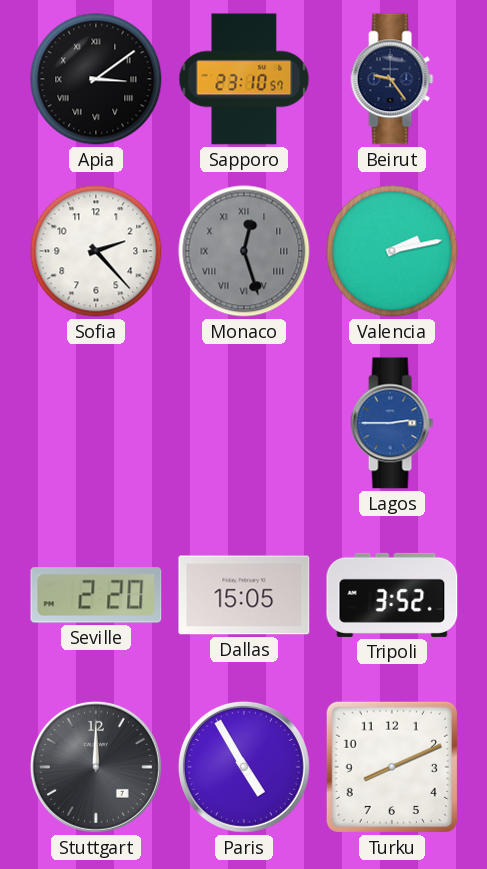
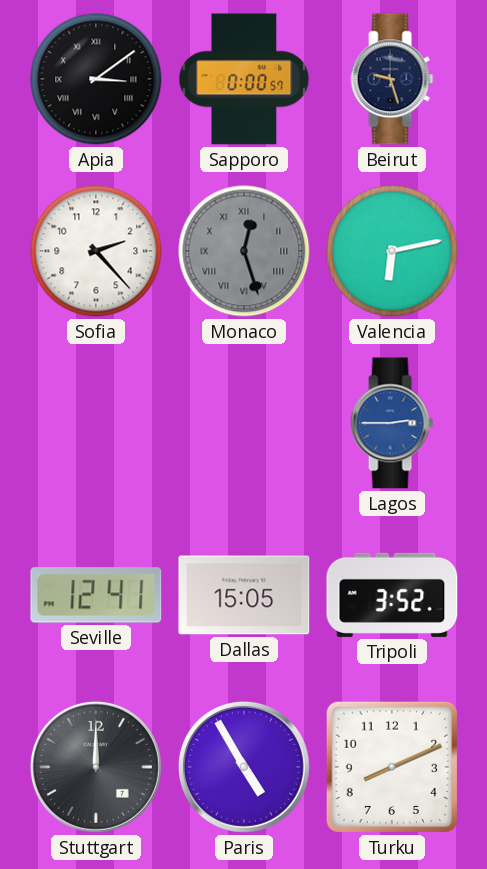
Sapporo: 23:10 -> 0:00 (244, 79)
Beirut: 9:24 -> 9:27 (392, 79)
Valencia: 2:13 -> 6:13 (392, 251)
Seville: 2:20 -> 12:41 (96, 595)
